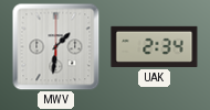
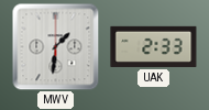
UAK: 2:34 -> 2:33 (154, 46)
